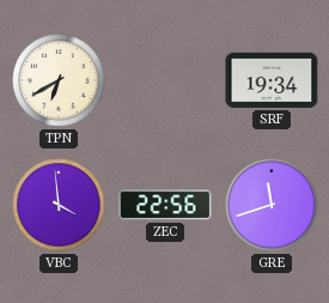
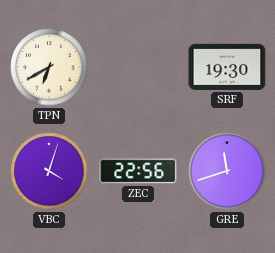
SRF: 19:34 -> 19:30 (227, 67)
VBC: 3:59 -> 4:03 (49, 171)
